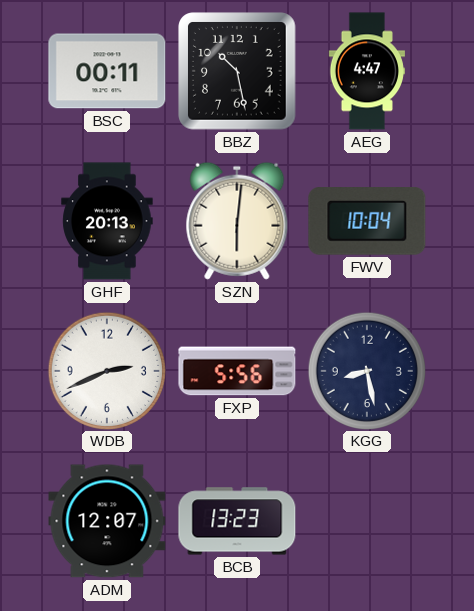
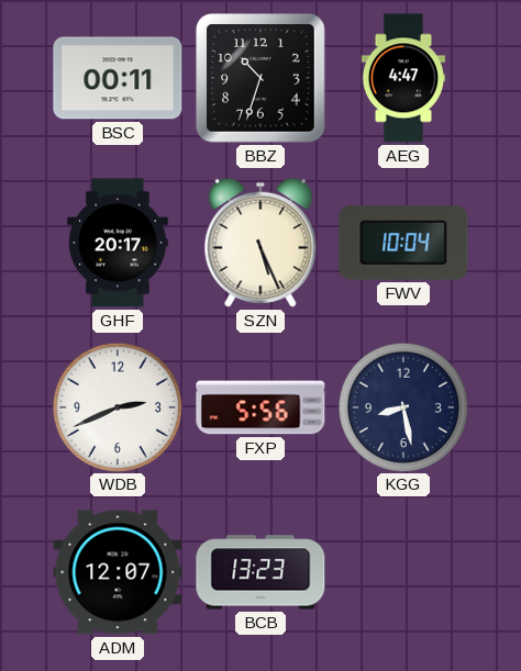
BBZ: 10:28 -> 10:33 (260, 78)
GHF: 20:13 -> 20:17 (118, 243)
SZN: 6:01 -> 5:26 (260, 243)
